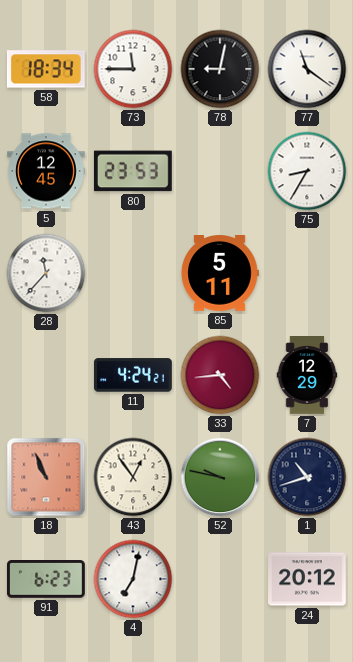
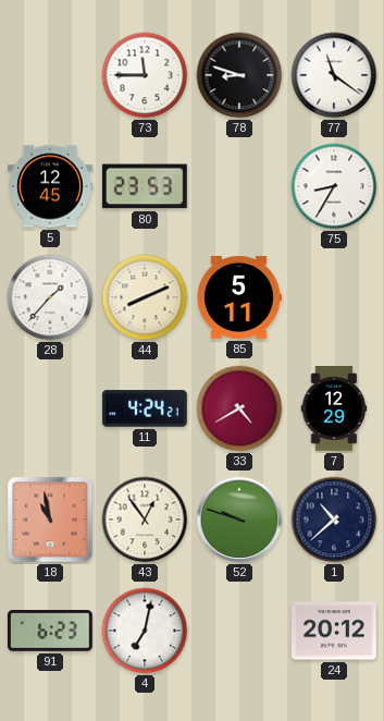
58: 18:34 -> none (46, 69)
78: 9:02 -> 8:48 (239, 75)
28: 11:37 -> 1:37 (50, 297)
44: none -> 8:11 (145, 297)
33: 4:44 -> 4:40 (239, 408)
18: 10:56 -> 10:58 (50, 520)
52: 9:47 -> 9:48 (239, 520)
1: 10:42 -> 10:38 (334, 520)
